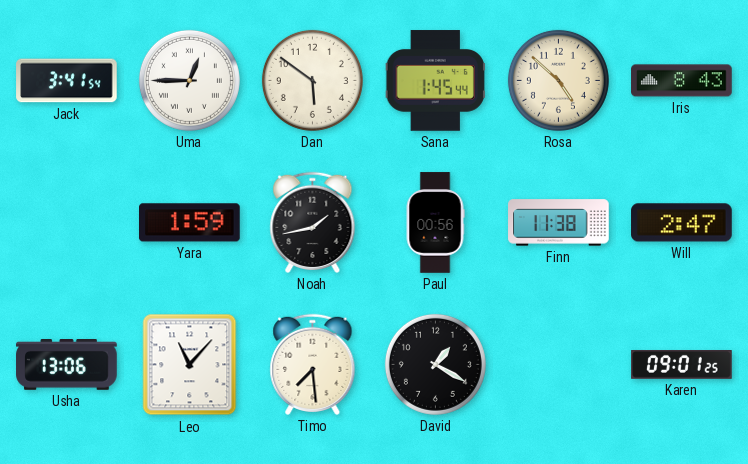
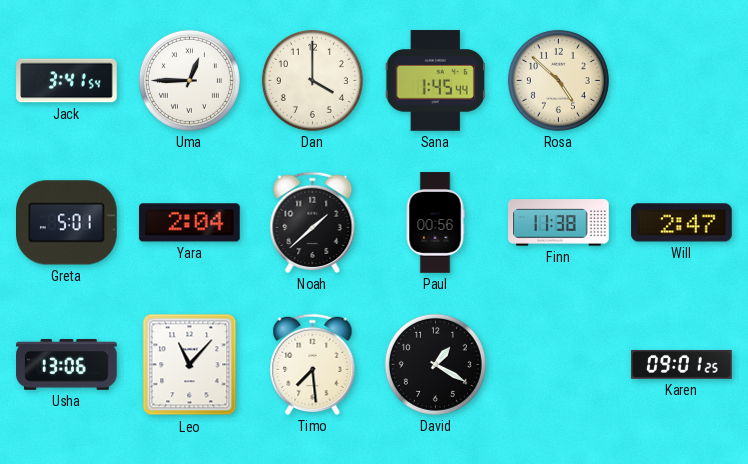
Dan: 5:51 -> 4:00 (312, 80)
Iris: 8:43 -> none (682, 81)
Greta: none -> 5:01 (67, 223)
Yara: 1:59 -> 2:04 (190, 223)
Noah: 1:43 -> 1:38 (313, 222)
